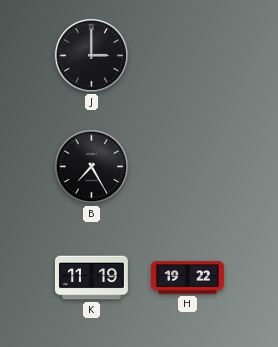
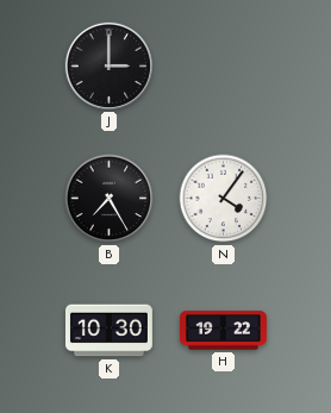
N: none -> 4:06 (224, 199)
K: 11:19 -> 10:30 (108, 331)
